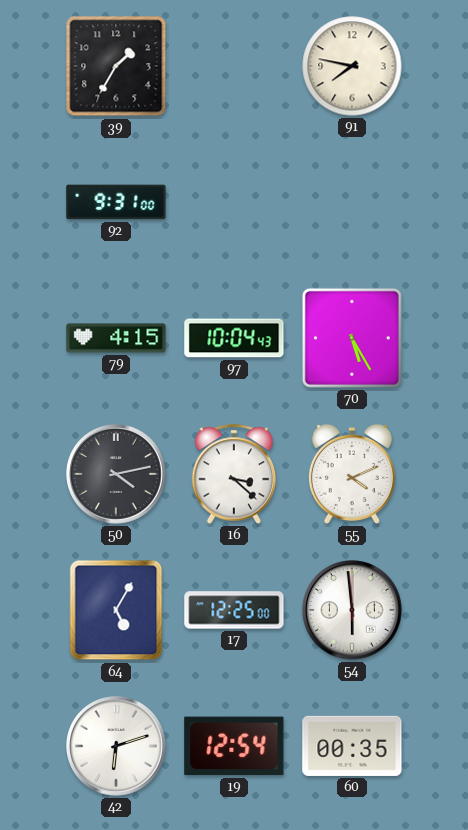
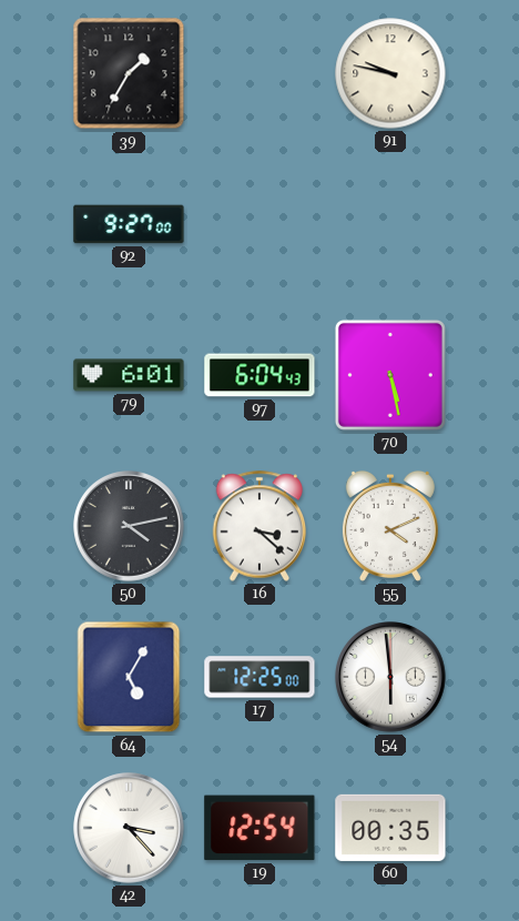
91: 7:47 -> 9:47 (390, 73)
92: 9:31 -> 9:27 (129, 224)
79: 4:15 -> 6:01 (129, 375)
97: 10:04 -> 6:04 (259, 375)
70: 5:25 -> 5:28 (390, 375)
42: 6:12 -> 3:23 (129, 828)
